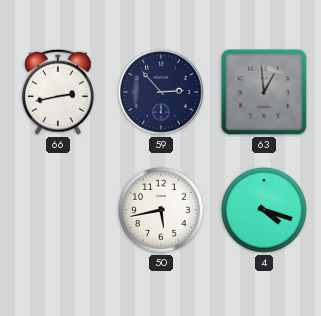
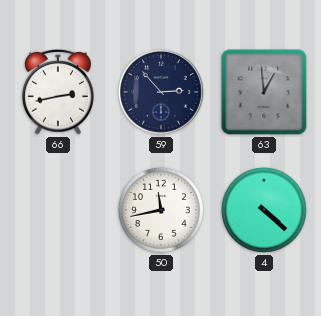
50: 5:43 -> 11:43 (161, 210)
4: 4:18 -> 4:22 (264, 210)
